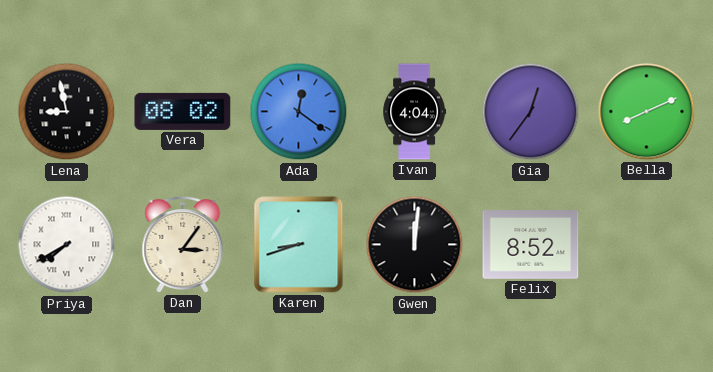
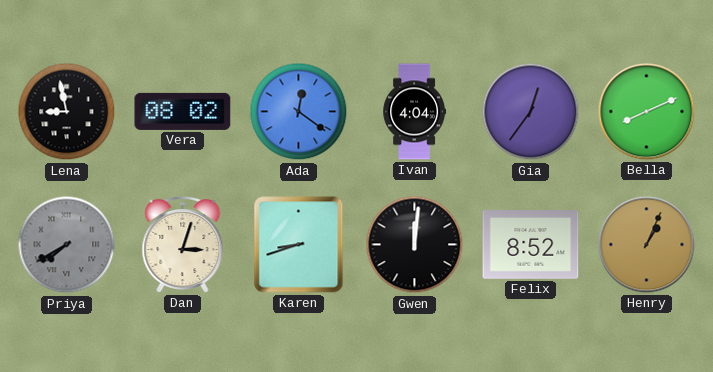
Priya dial: white -> grey (67, 245)
Dan: 3:06 -> 3:03 (183, 245)
Henry: none -> 1:04 (647, 245)
